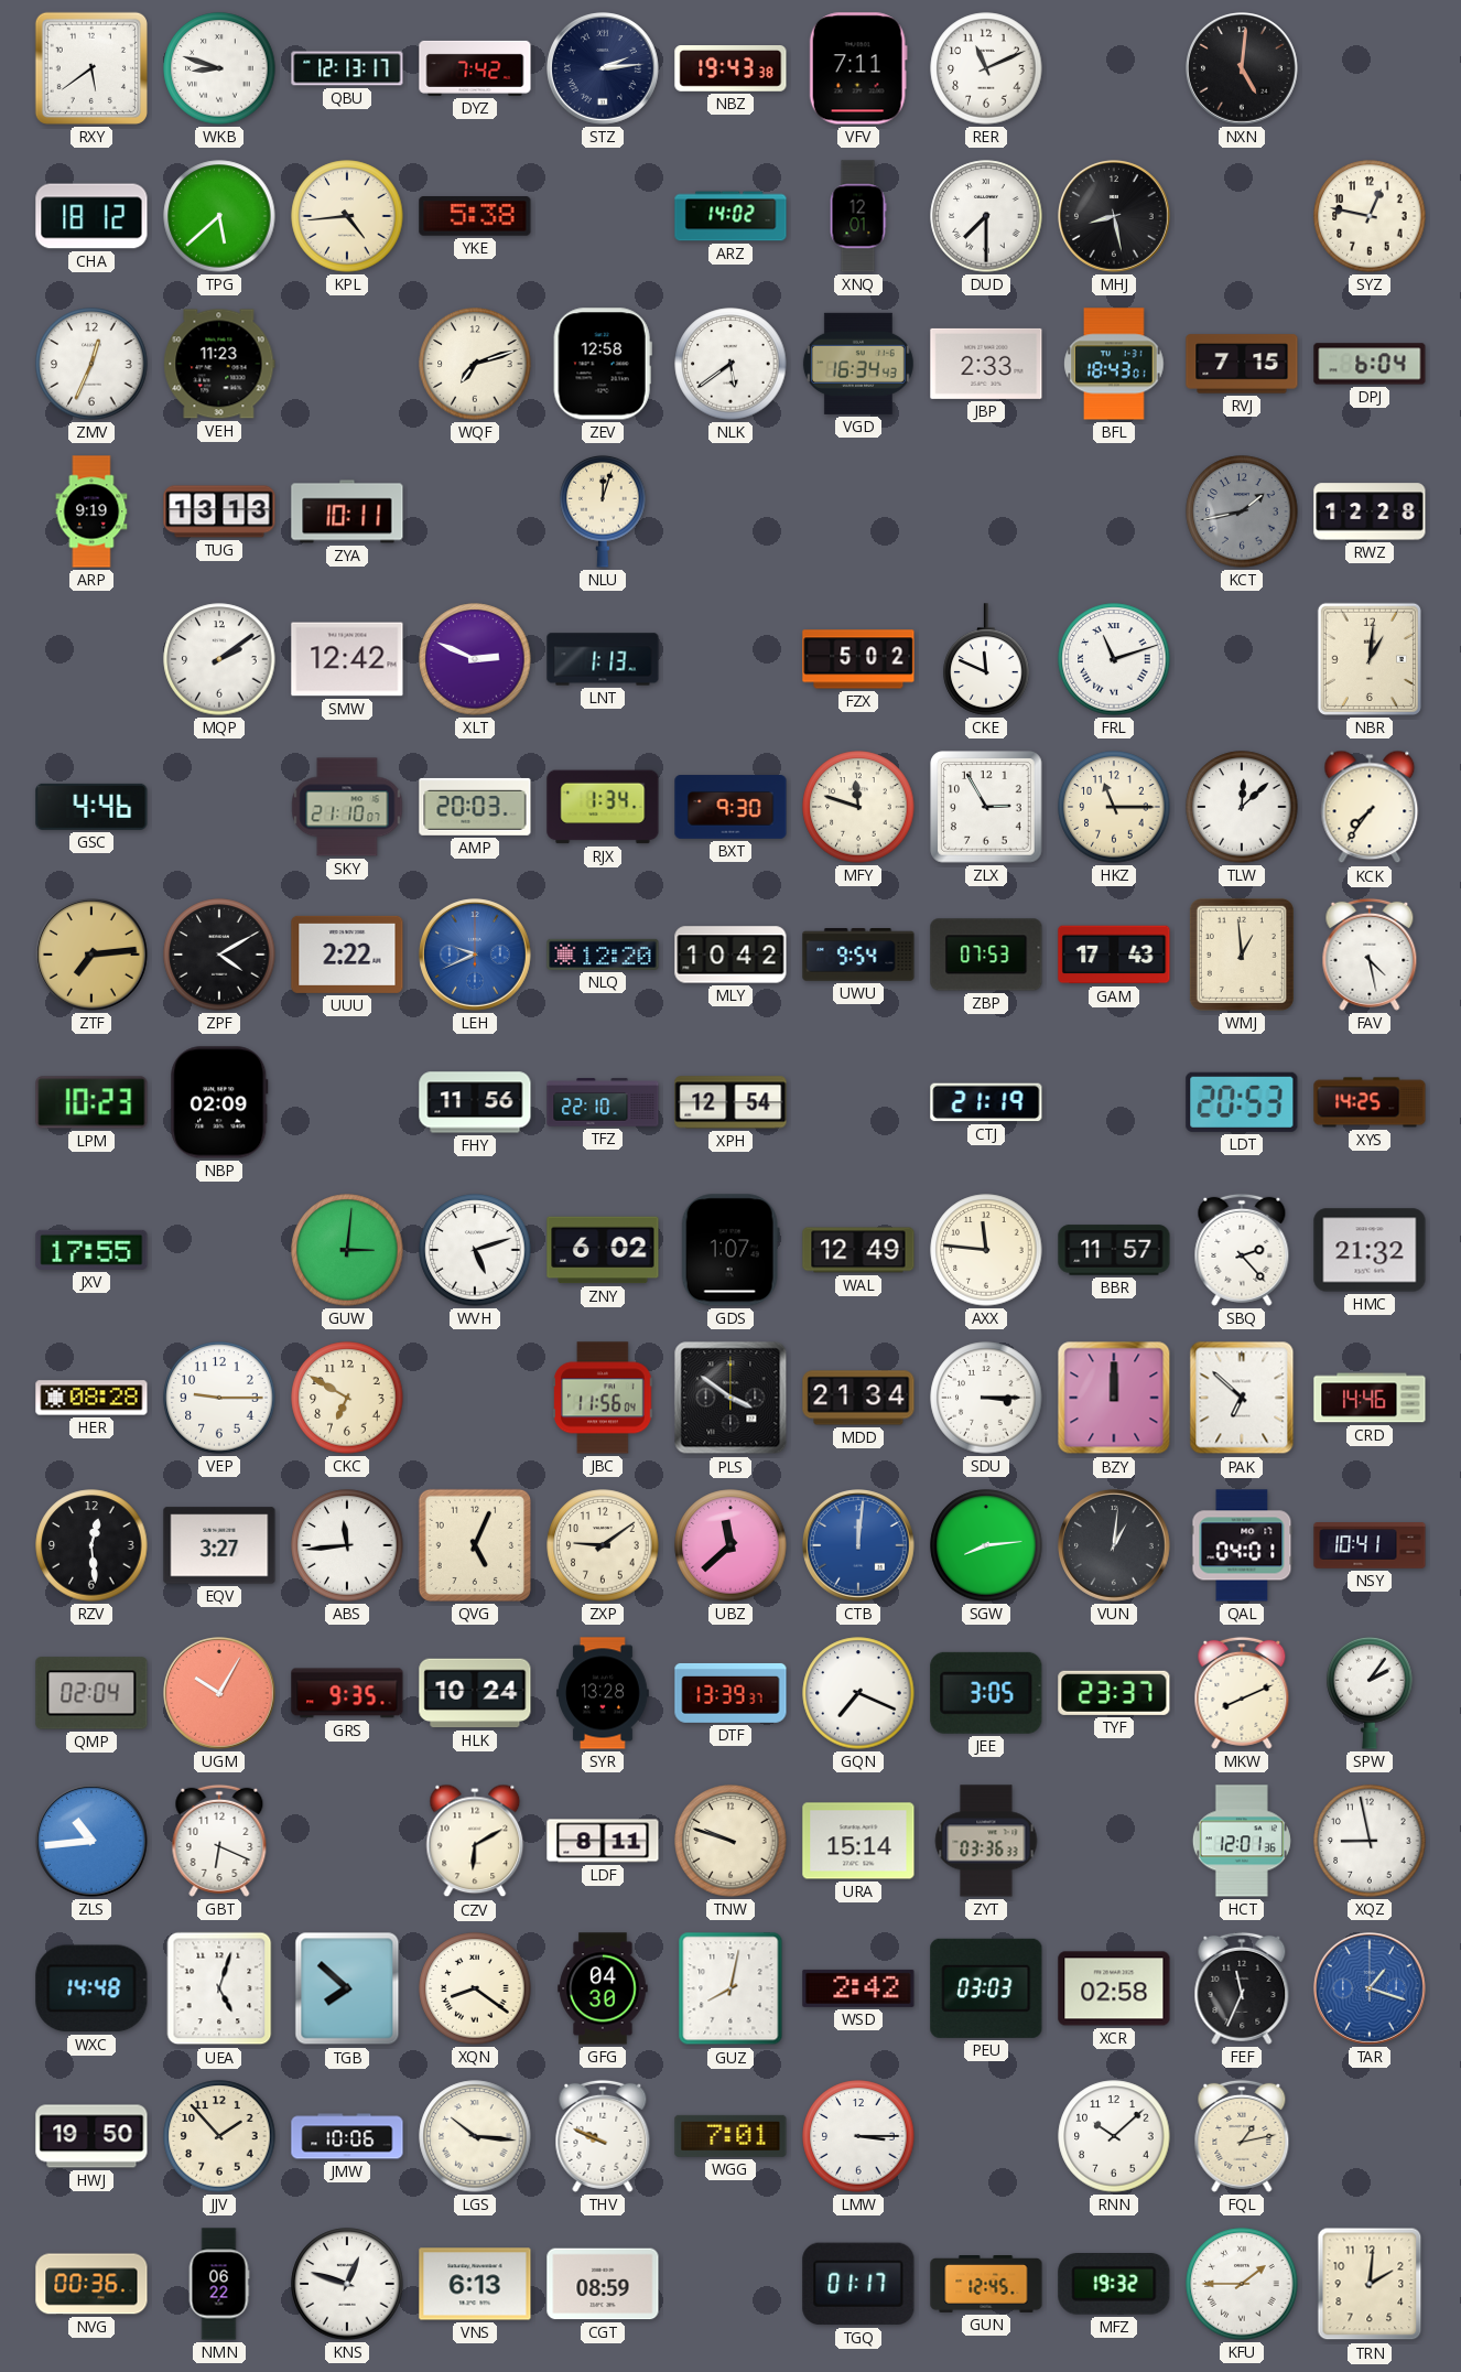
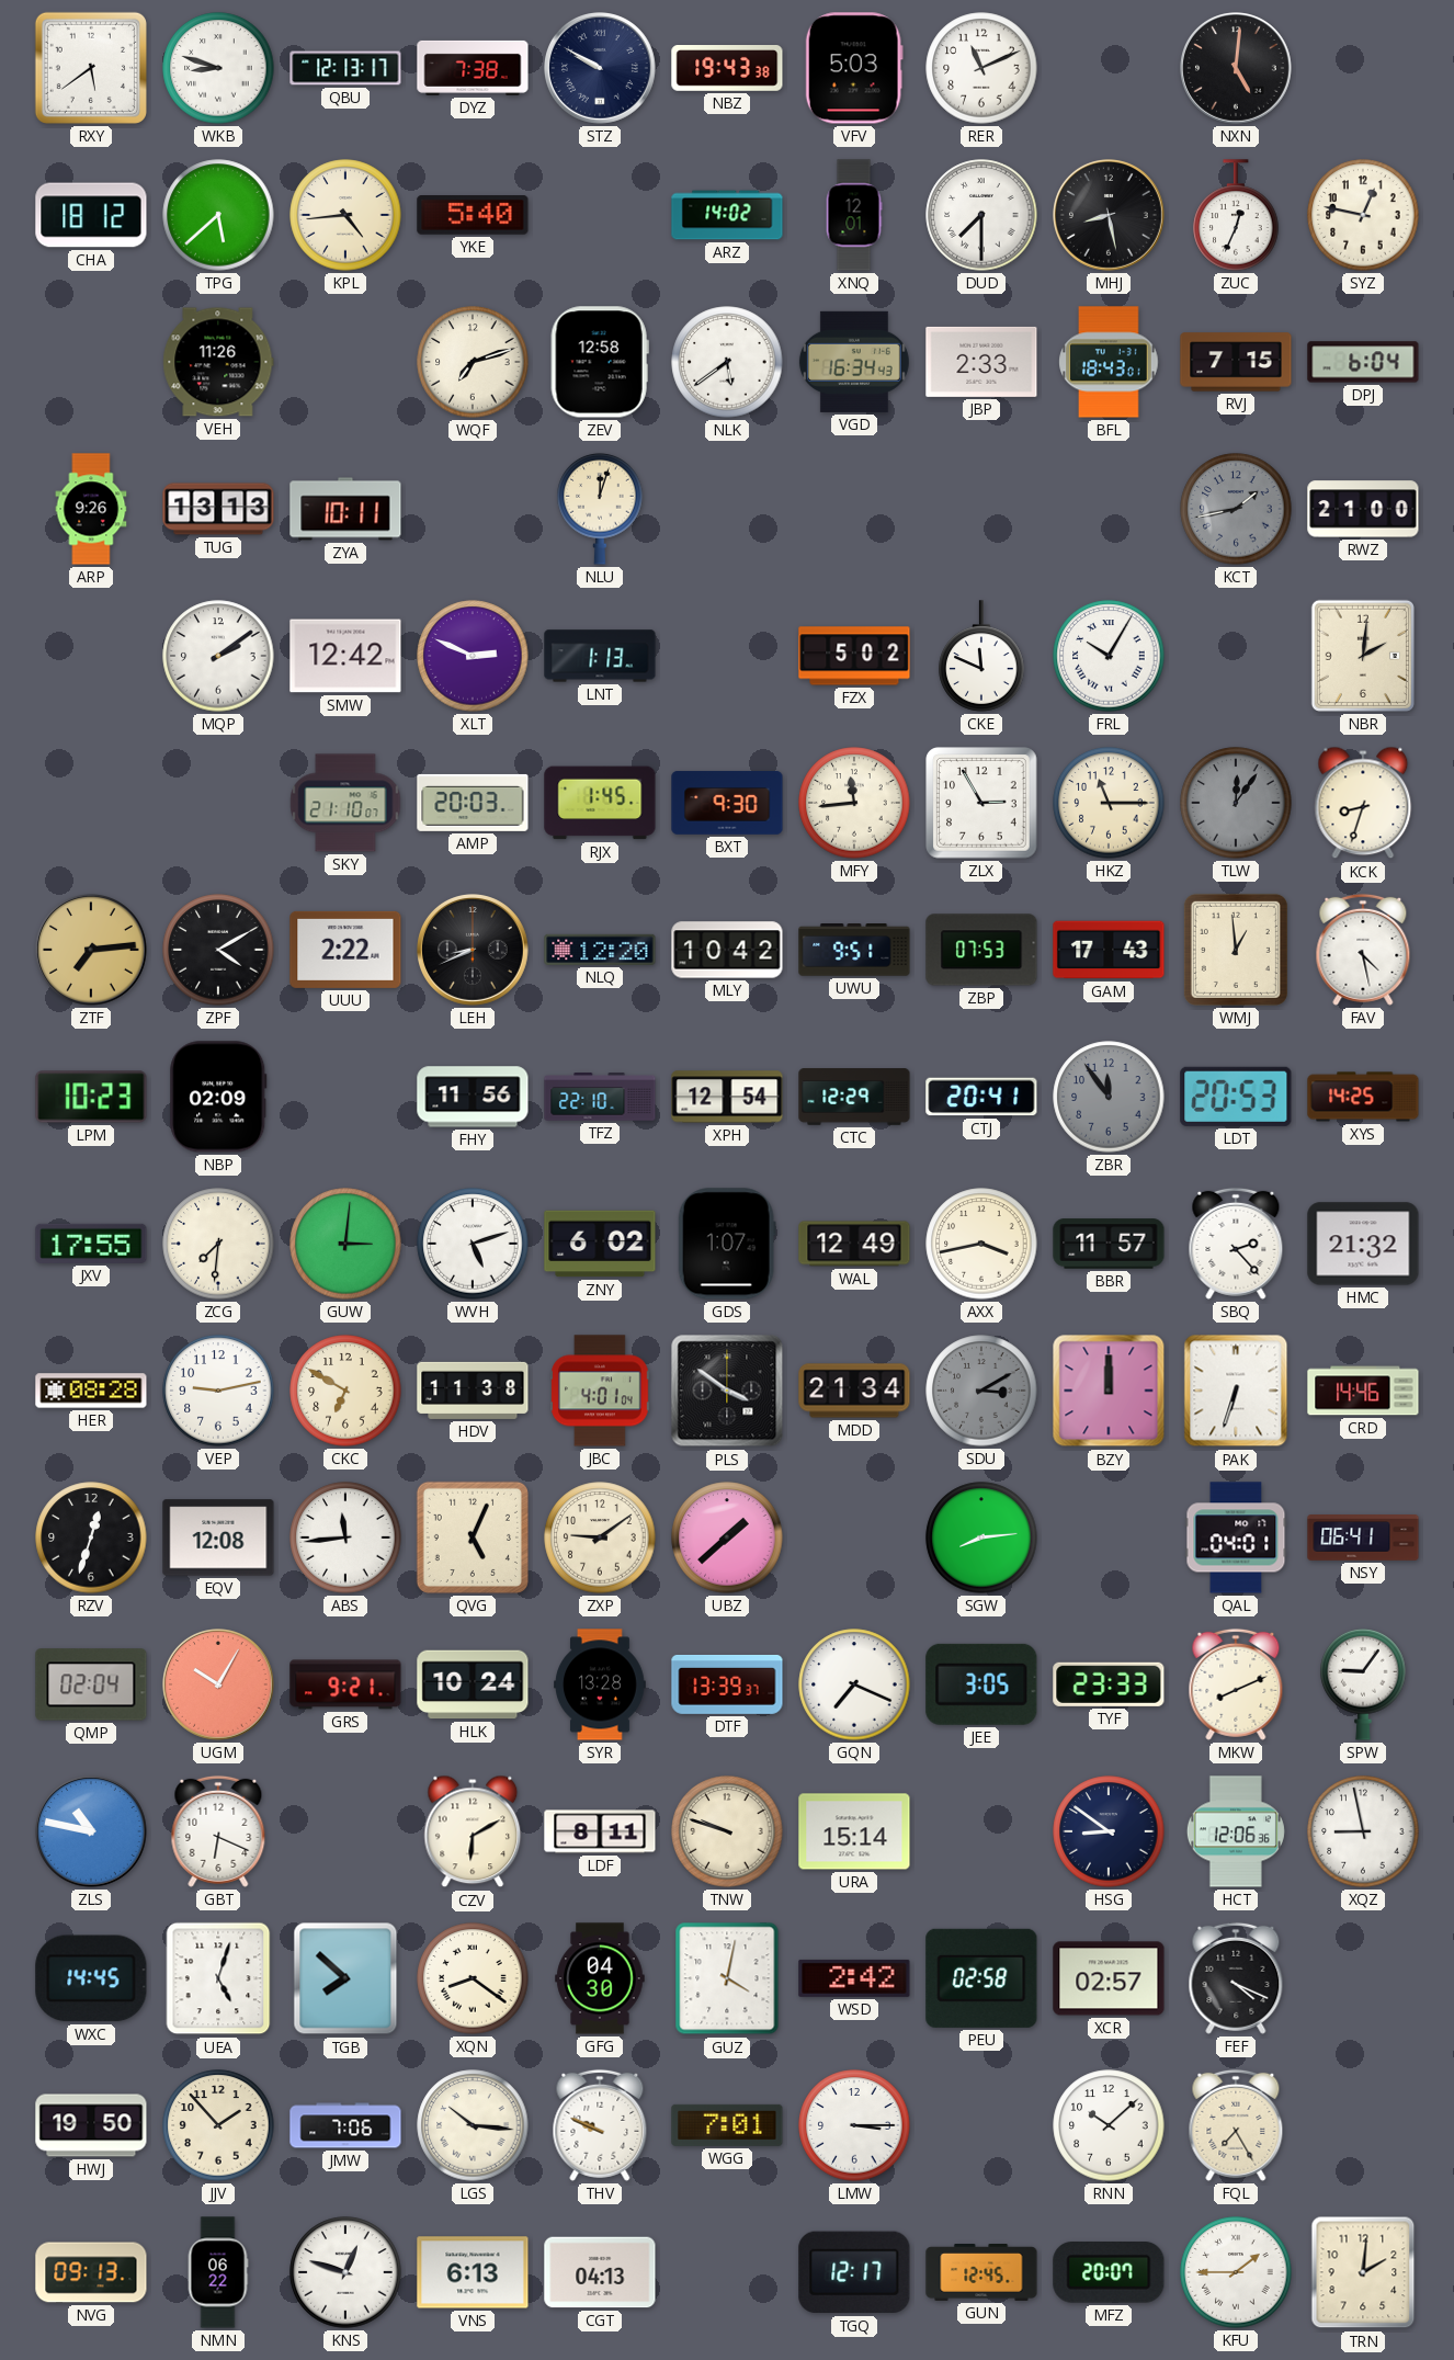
DYZ: 7:42 -> 7:38 (473, 68)
STZ: 2:14 -> 9:50 (601, 69)
VFV: 7:11 -> 5:03 (854, 68)
YKE: 5:38 -> 5:40 (473, 216)
ZUC: none -> 12:34 (1236, 215)
ZMV: 12:34 -> none (91, 364)
VEH: 11:23 -> 11:26 (218, 362)
ARP: 9:19 -> 9:26 (91, 509)
RWZ: 12:28 -> 21:00 (1363, 509)
FRL: 11:12 -> 10:05 (1109, 656)
NBR: 1:01 -> 2:01 (1363, 656)
GSC: 4:46 -> none (91, 807)
RJX: 1:34 -> 1:45 (600, 803)
MFY: 11:48 -> 11:44 (854, 803)
TLW: 12:08 -> 12:06 (1236, 803)
TLW dial: white -> grey (1236, 803)
KCK: 7:36 -> 8:33 (1363, 803)
LEH: 9:41 -> 8:41 (474, 951)
LEH dial: blue -> black (474, 951)
UWU: 9:54 -> 9:51 (854, 950)
CTC: none -> 12:29 (854, 1097)
CTJ: 21:19 -> 20:41 (981, 1097)
ZBR: none -> 11:54 (1109, 1097)
ZCG: none -> 7:31 (218, 1244)
AXX: 11:46 -> 3:43 (981, 1244)
VEP: 9:15 -> 9:13 (218, 1391)
HDV: none -> 11:38 (473, 1391)
JBC: 11:56 -> 4:01 (600, 1391)
SDU: 3:15 -> 3:10 (981, 1391)
SDU dial: white -> grey (981, 1391)
PAK: 6:52 -> 6:33 (1236, 1391)
RZV: 12:29 -> 12:33 (91, 1538)
EQV: 3:27 -> 12:08 (218, 1538)
UBZ: 11:38 -> 1:38 (727, 1538)
CTB: 12:01 -> none (859, 1546)
VUN: 1:01 -> none (1115, 1546)
NSY: 10:41 -> 06:41 (1363, 1539)
GRS: 9:35 -> 9:21 (345, 1684)
TYF: 23:37 -> 23:33 (1109, 1684)
SPW: 2:06 -> 9:06 (1363, 1684)
ZLS: 10:44 -> 10:47 (92, 1833)
ZYT: 03:36 -> none (986, 1841)
HSG: none -> 8:51 (1109, 1831)
HCT: 12:01 -> 12:06 (1236, 1831)
WXC: 14:48 -> 14:45 (91, 1978)
GUZ: 8:02 -> 4:02 (727, 1978)
PEU: 03:03 -> 02:58 (981, 1978)
XCR: 02:58 -> 02:57 (1109, 1978)
FEF: 11:34 -> 4:19 (1236, 1978)
TAR: 1:18 -> none (1371, 1990)
JMW: 10:06 -> 7:06 (345, 2125)
FQL: 1:13 -> 7:25 (1236, 2125)
NVG: 00:36 -> 09:13 (91, 2272)
CGT: 08:59 -> 04:13 (600, 2272)
TGQ: 01:17 -> 12:17 (854, 2272)
MFZ: 19:32 -> 20:07 (1109, 2273)
